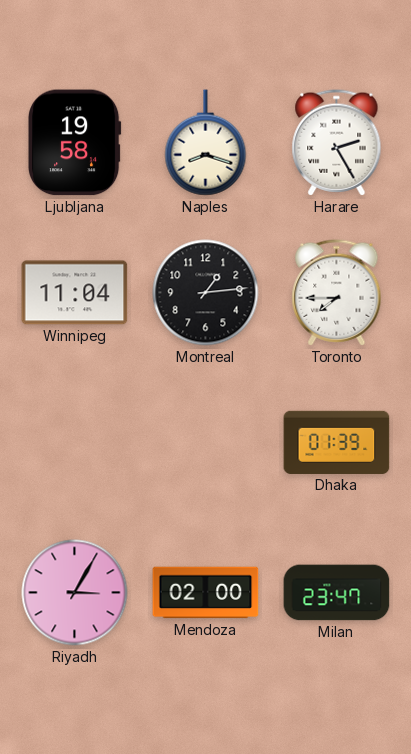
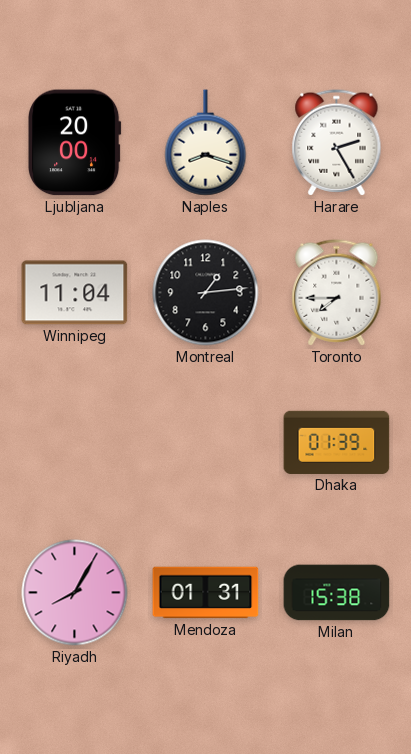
Ljubljana: 19:58 -> 20:00 (75, 143)
Riyadh: 3:05 -> 8:05 (75, 593)
Mendoza: 02:00 -> 01:31 (206, 593)
Milan: 23:47 -> 15:38 (337, 593)
